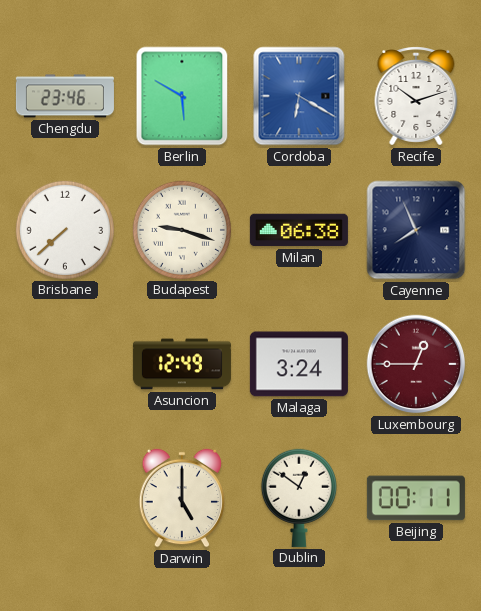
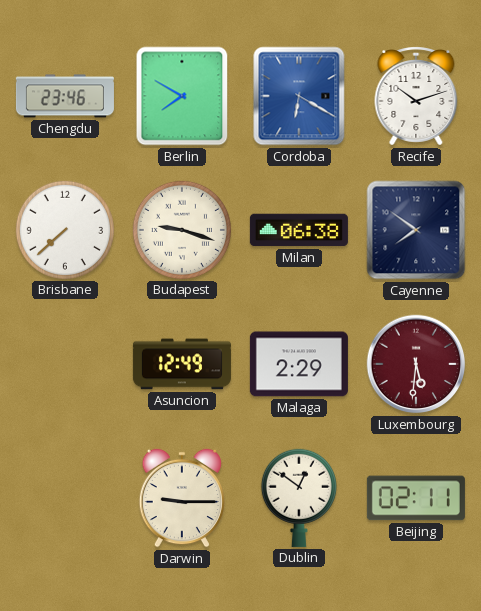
Berlin: 5:50 -> 7:50 (182, 96)
Cayenne: 7:56 -> 7:51 (416, 230)
Malaga: 3:24 -> 2:29 (299, 364)
Luxembourg: 12:45 -> 5:31 (416, 364)
Darwin: 5:00 -> 9:15 (181, 498)
Beijing: 00:11 -> 02:11 (416, 498)
